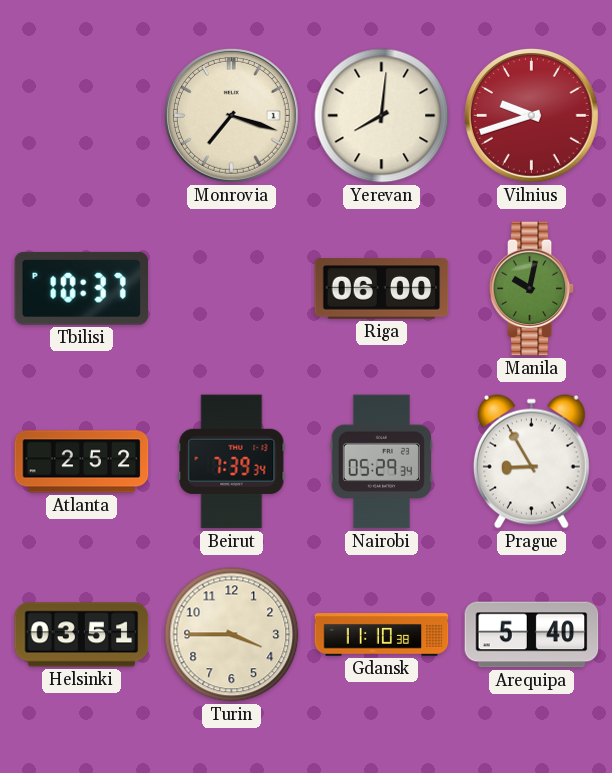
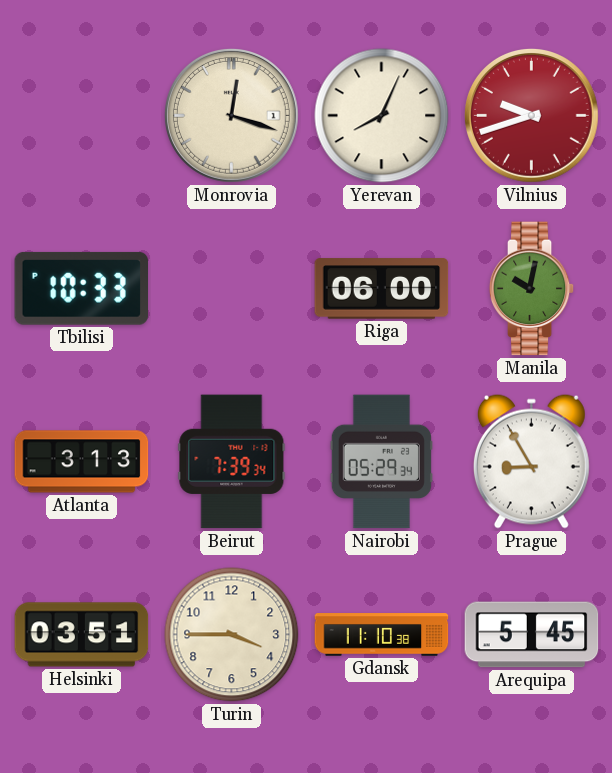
Monrovia: 7:18 -> 12:18 (231, 115)
Yerevan: 8:01 -> 8:04 (382, 116)
Tbilisi: 10:37 -> 10:33 (82, 288)
Atlanta: 2:52 -> 3:13 (82, 462)
Arequipa: 5:40 -> 5:45 (532, 635)
